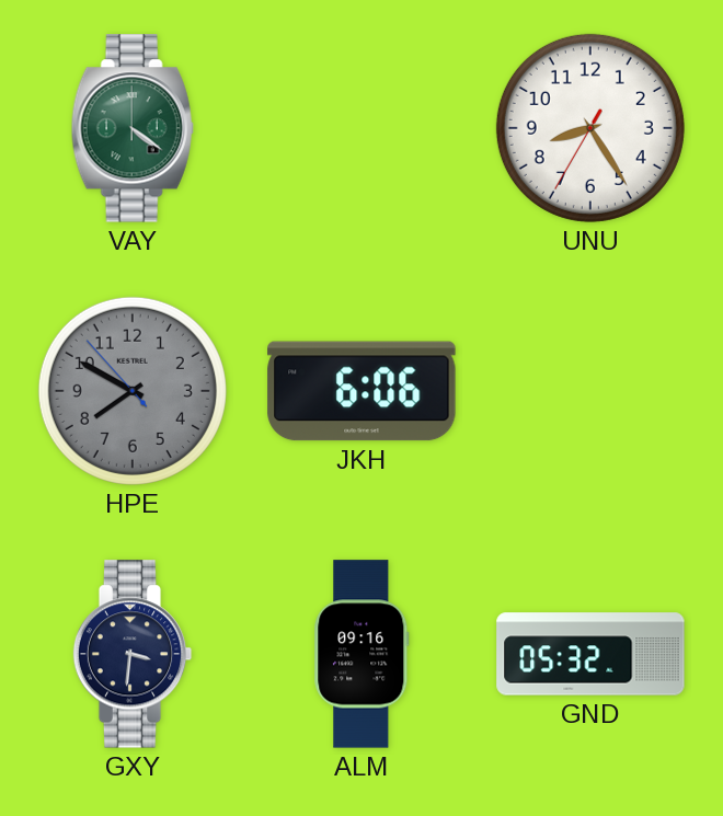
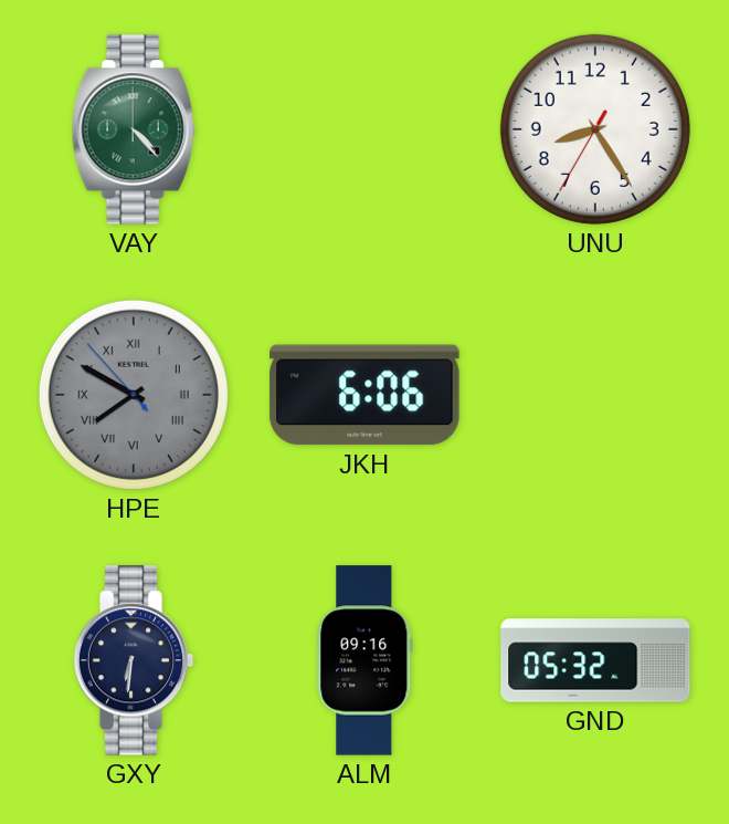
VAY: 4:21 -> 4:23 (134, 129)
HPE numerals: Arabic -> Roman (134, 395)
GXY: 3:31 -> 6:31 (134, 660)
